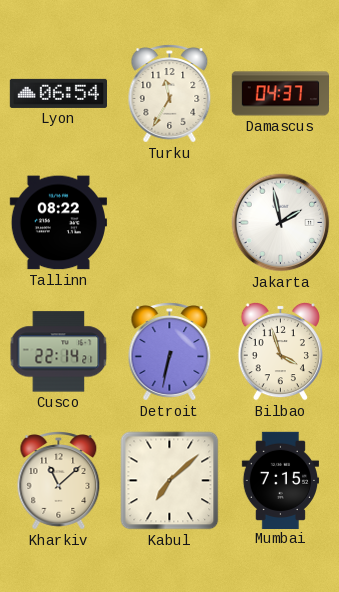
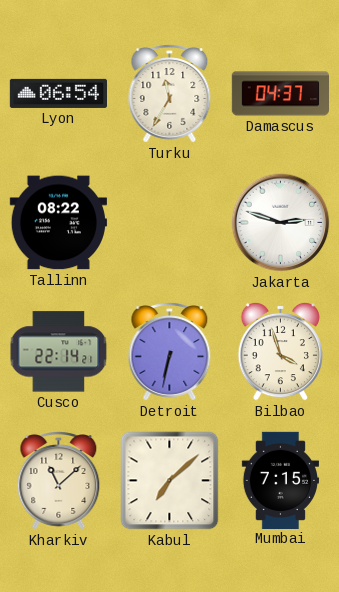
Jakarta: 1:58 -> 2:48 (281, 223)
